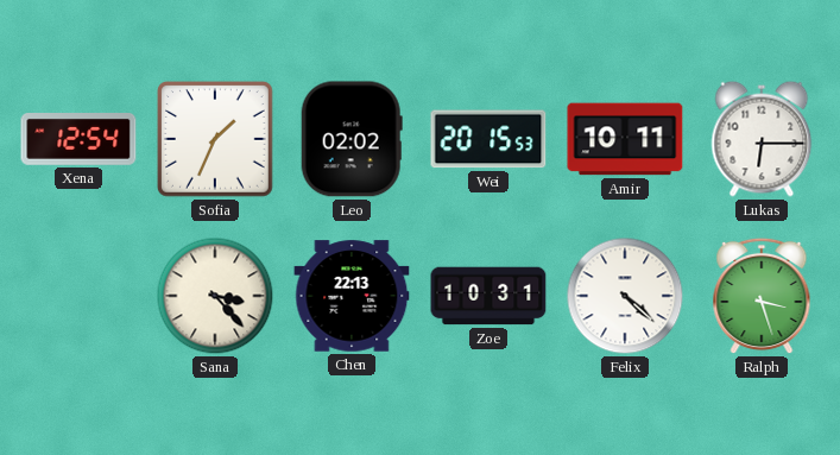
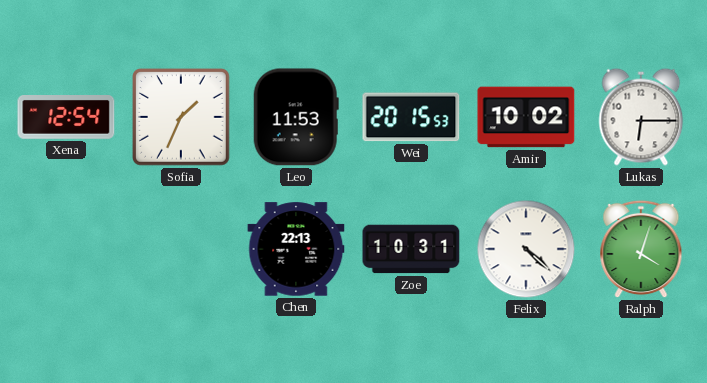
Leo: 02:02 -> 11:53 (296, 117)
Amir: 10:11 -> 10:02 (526, 117)
Sana: 3:23 -> none (215, 296)
Ralph: 3:27 -> 4:03 (641, 249)
